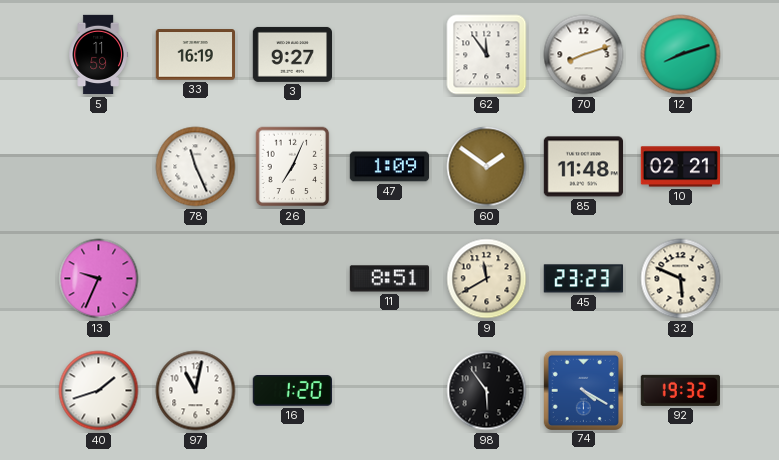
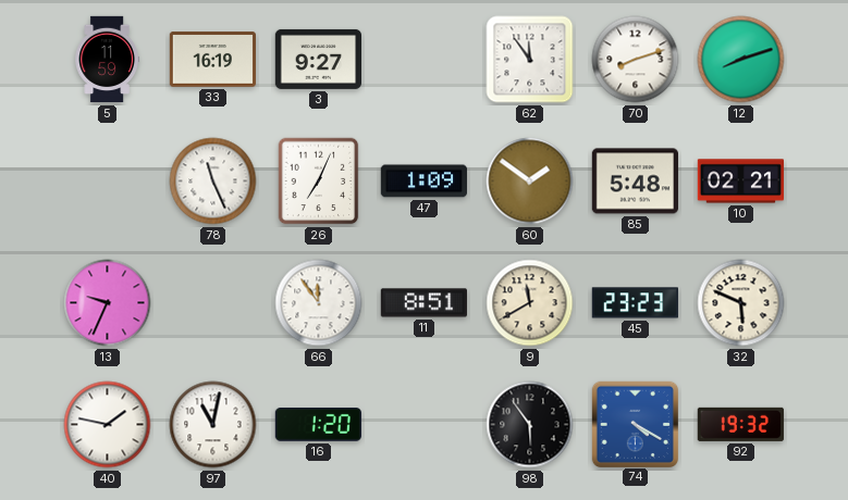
85: 11:48 -> 5:48 (635, 182)
66: none -> 11:54 (319, 303)
40: 1:42 -> 1:47 (108, 425)
